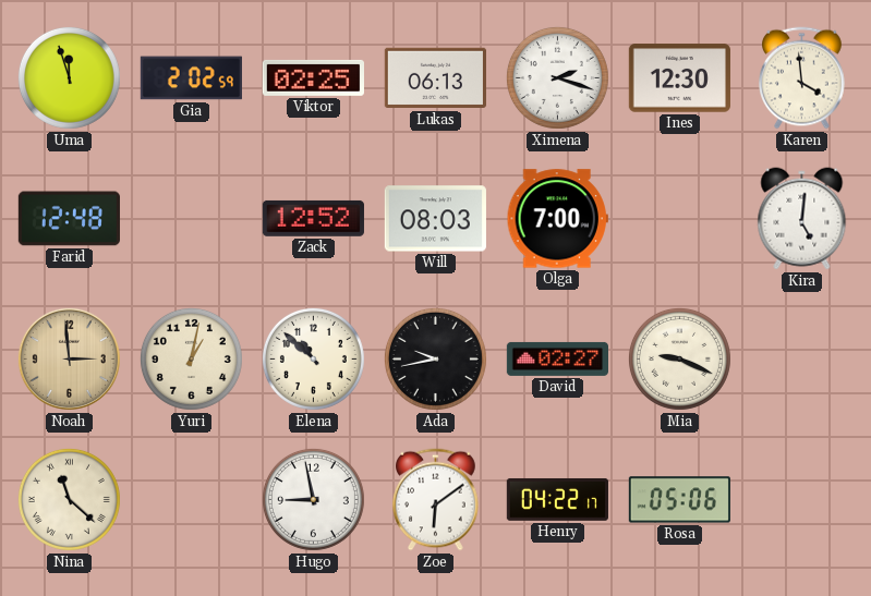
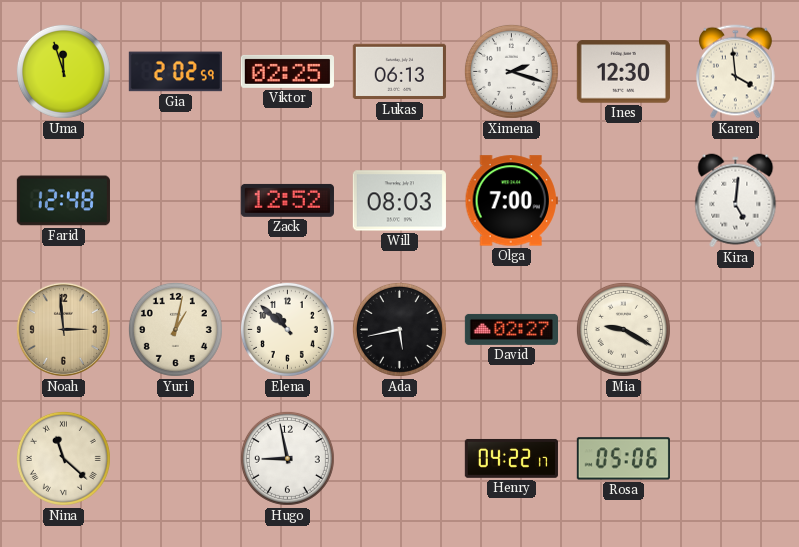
Ada: 9:43 -> 5:43 (399, 329)
Mia: 9:19 -> 9:20 (623, 329)
Zoe: 6:09 -> none (436, 500)
